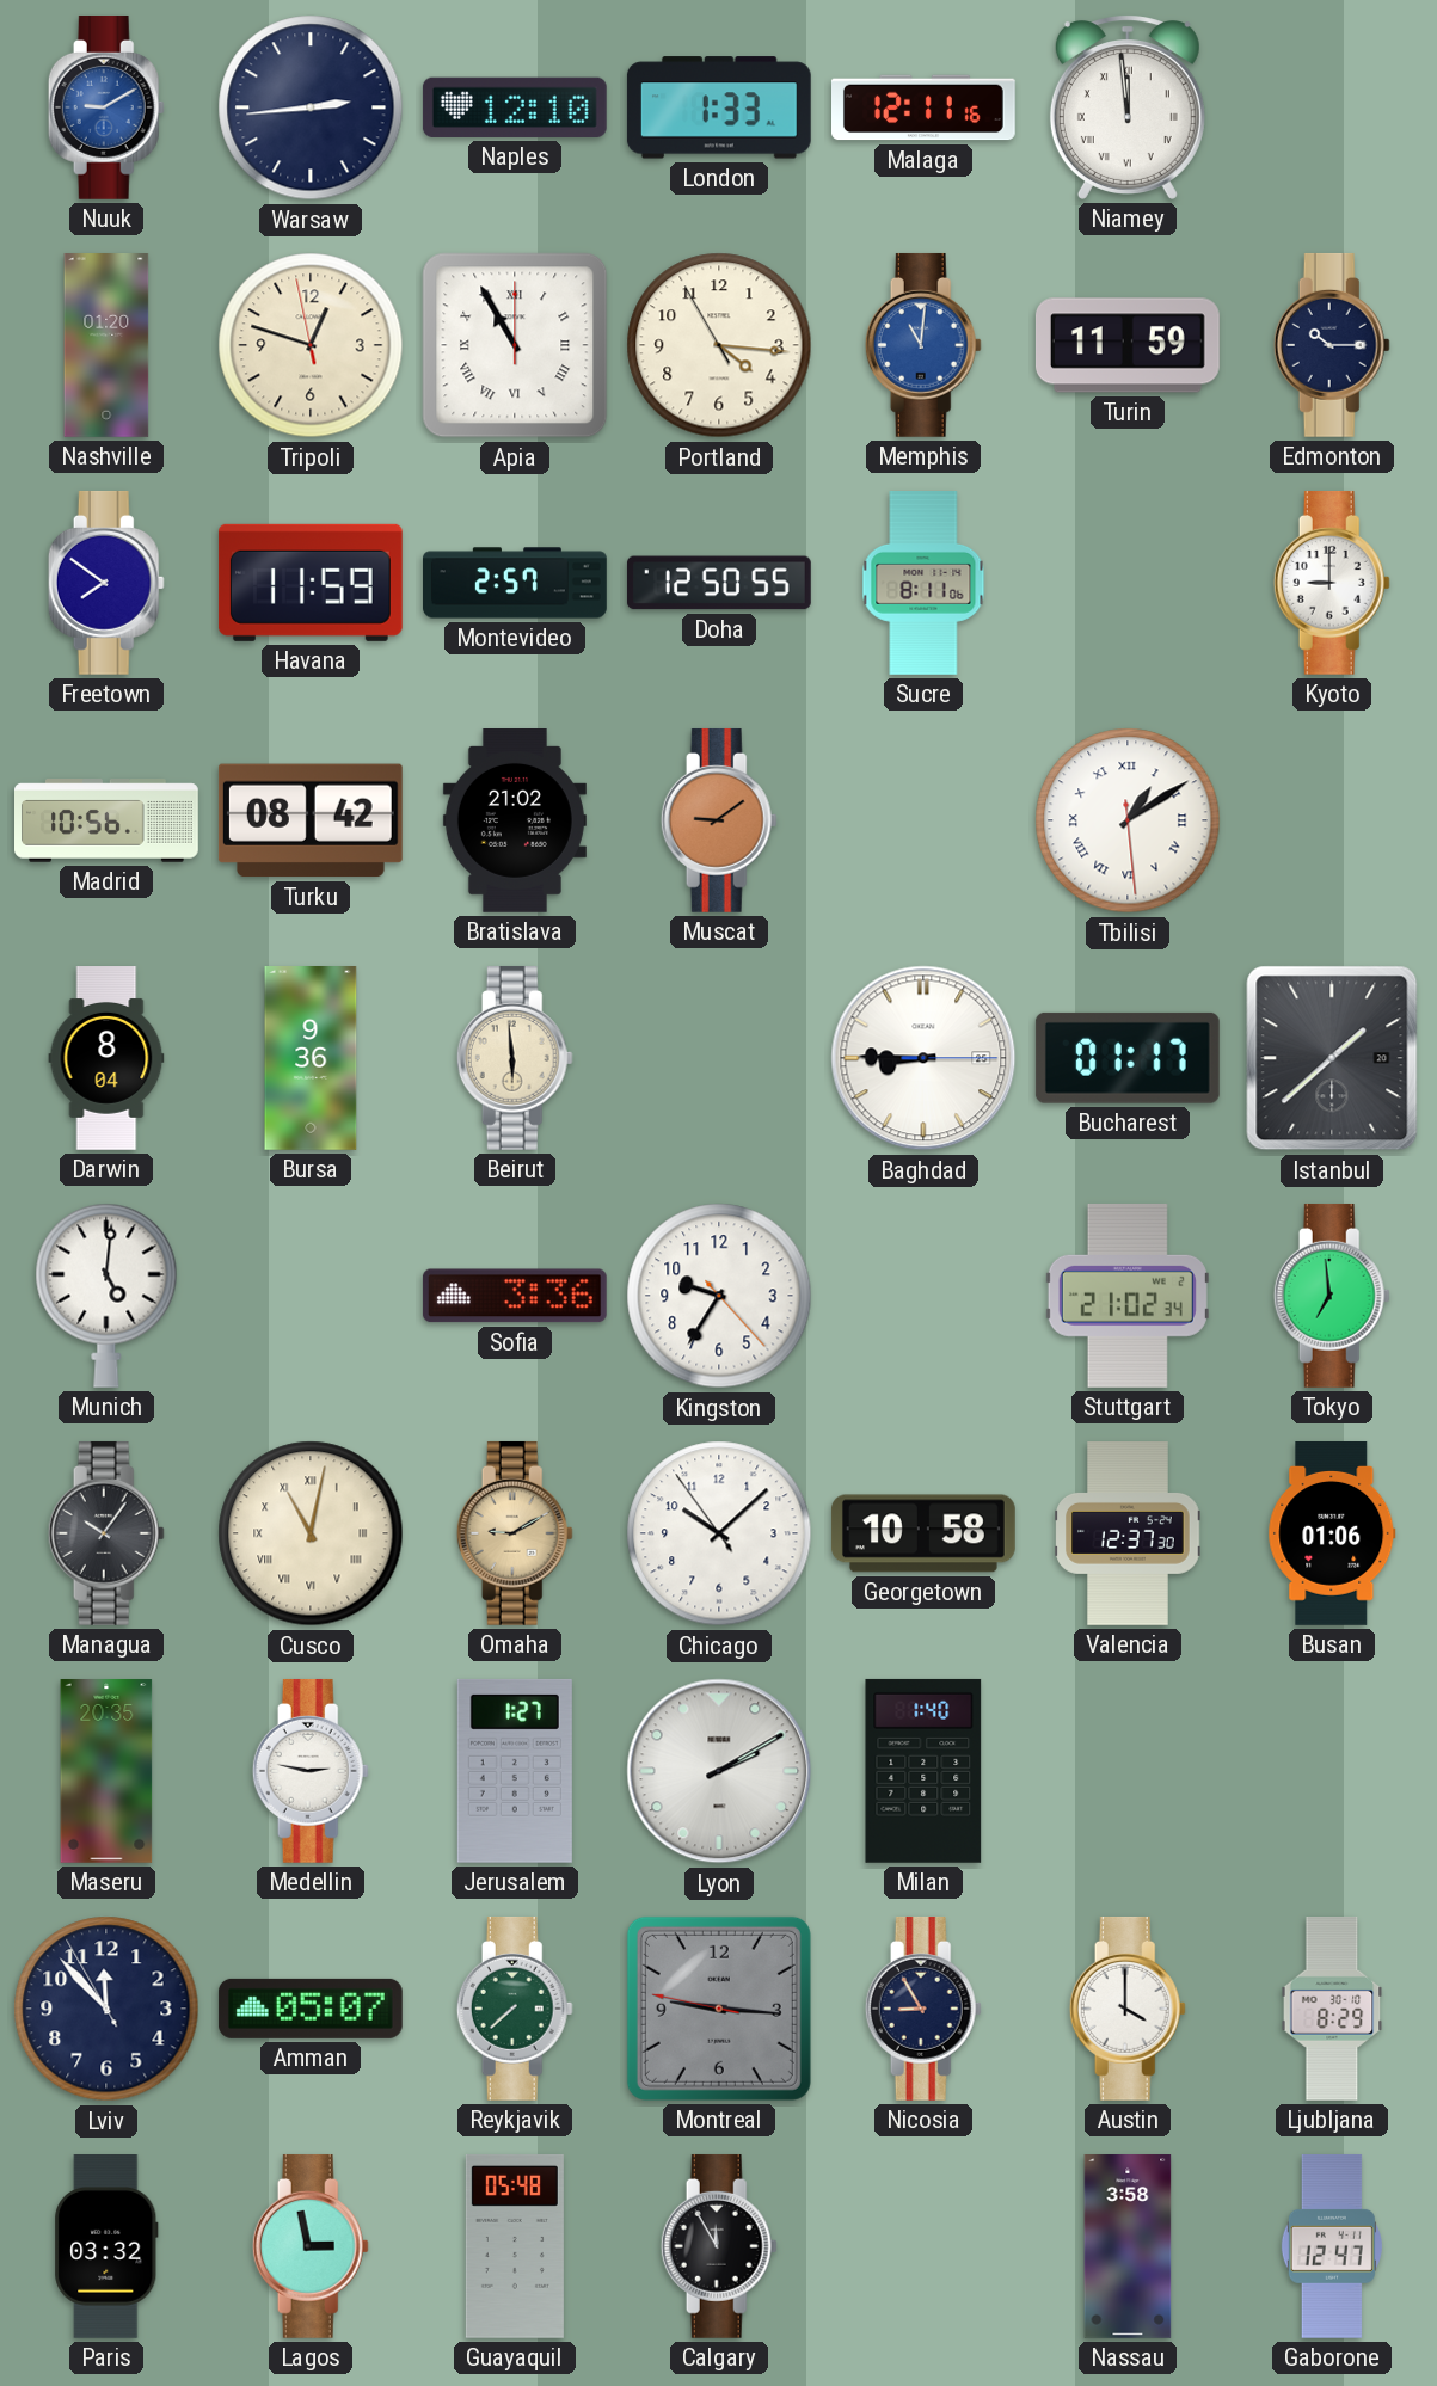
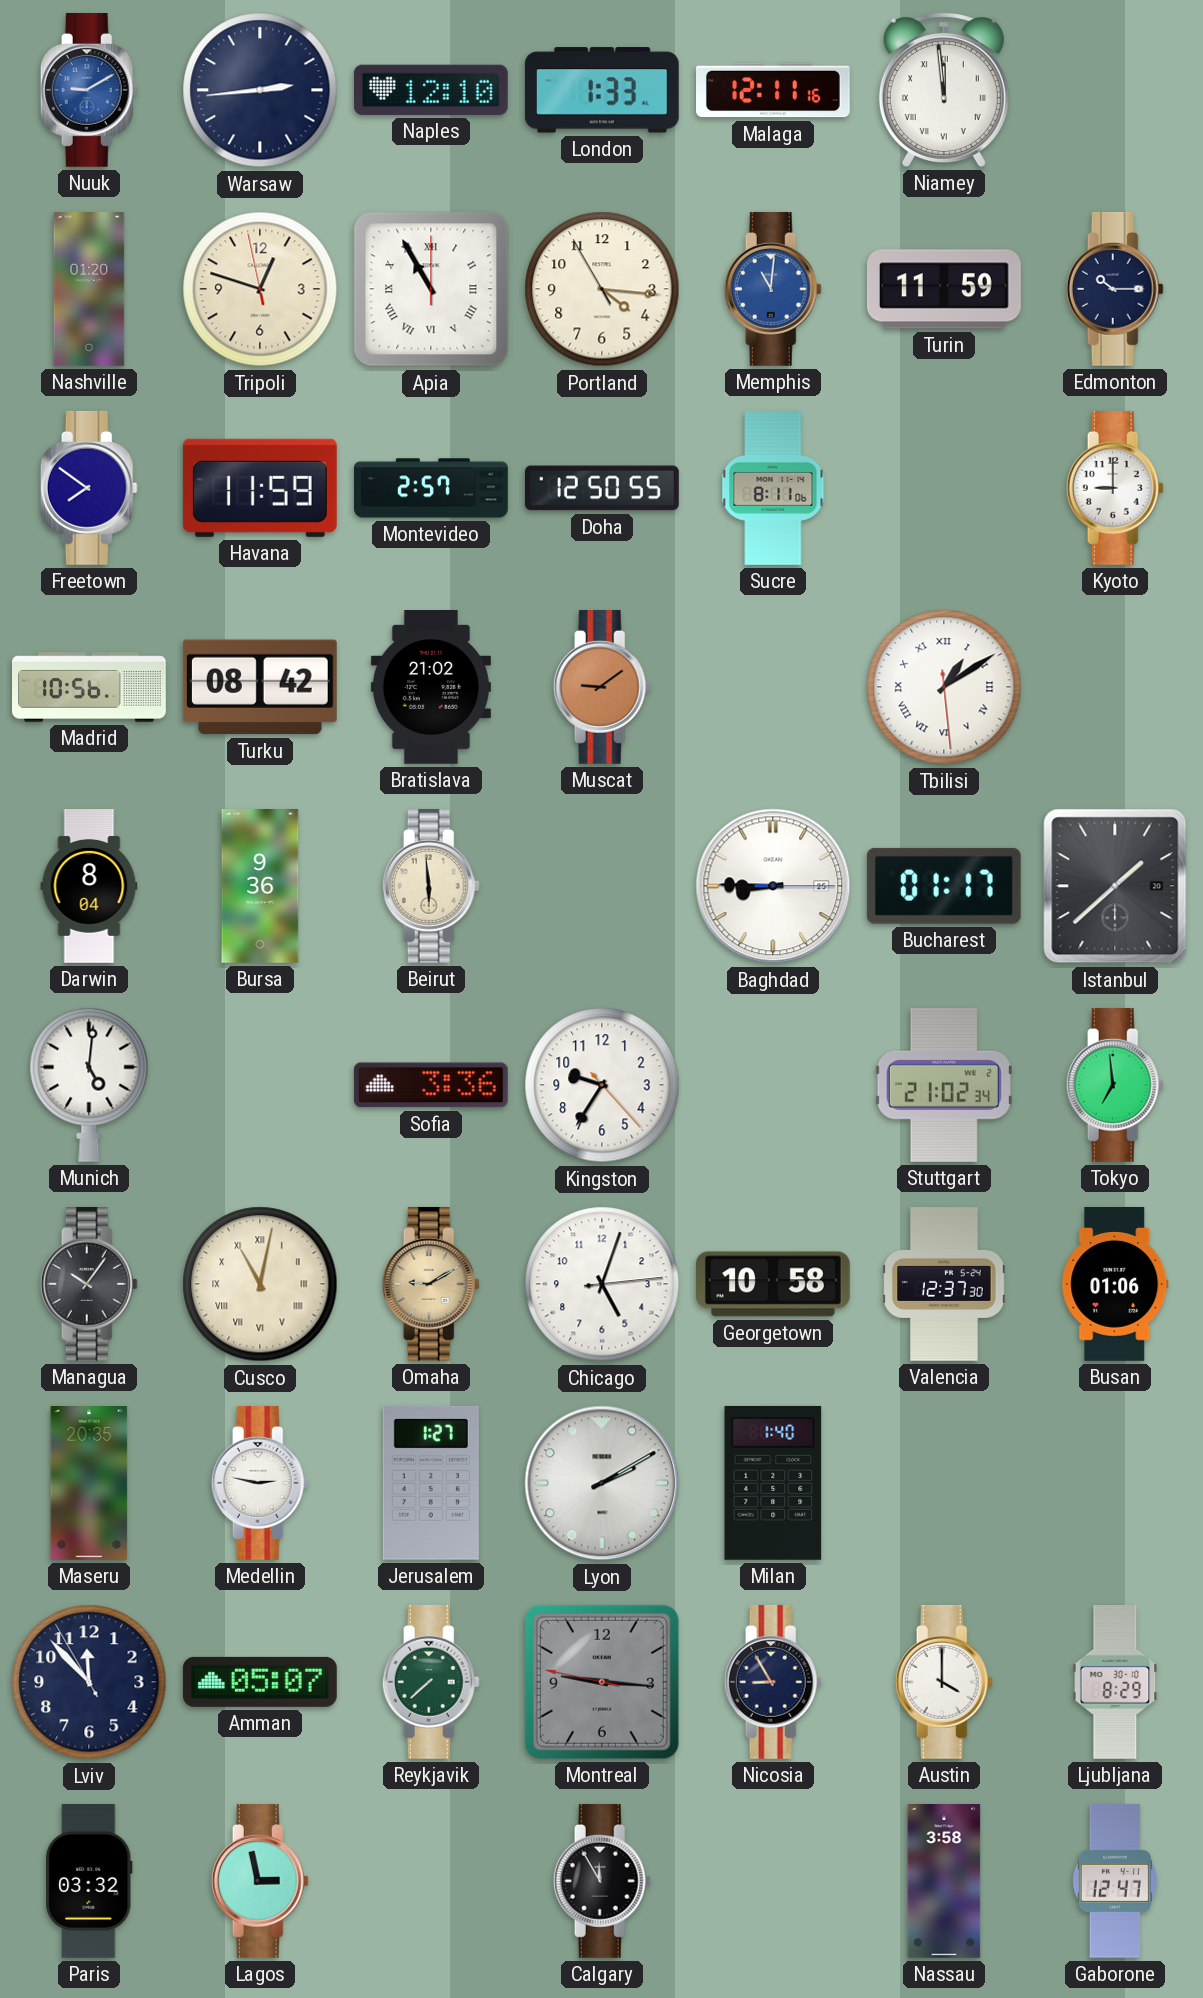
Chicago: 10:07 -> 5:03 (602, 1284)
Guayaquil: 05:48 -> none (515, 2246)
